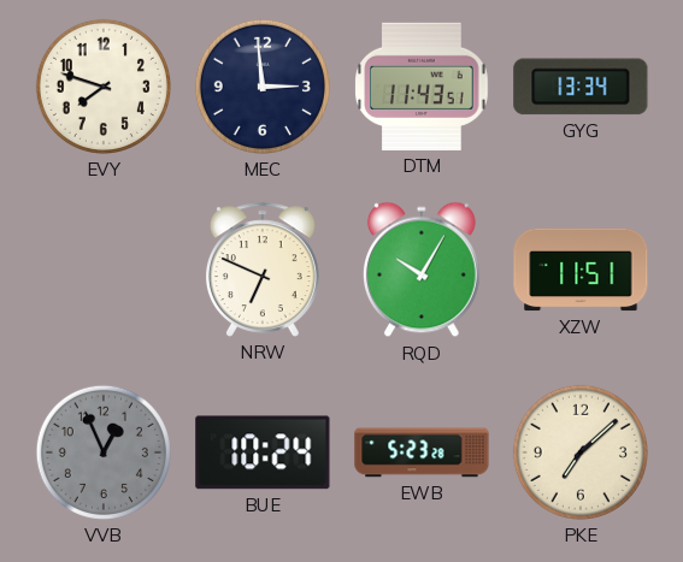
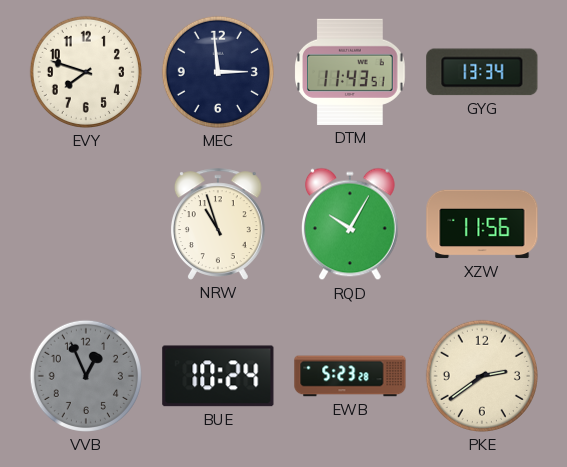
NRW: 6:49 -> 10:57 (218, 224)
XZW: 11:51 -> 11:56 (482, 224)
PKE: 7:08 -> 2:39 (482, 376)
